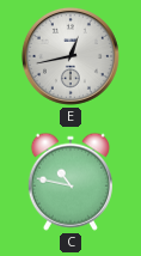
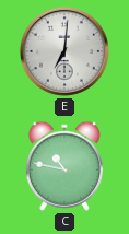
E: 12:43 -> 7:01 (64, 51)
